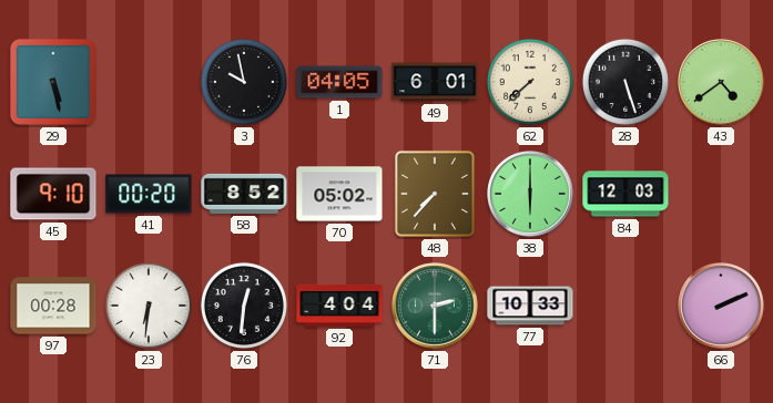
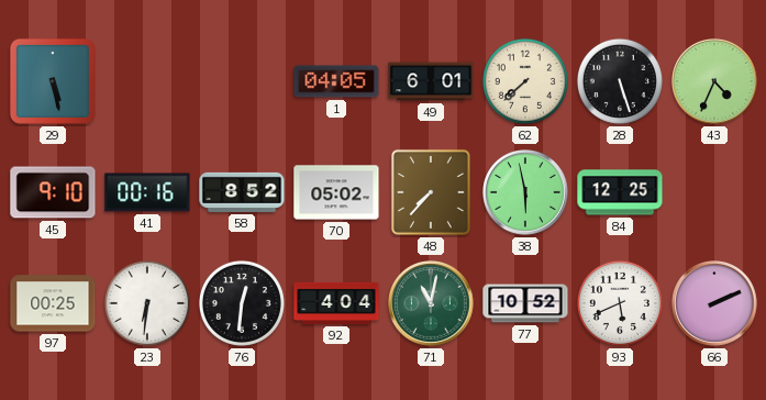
3: 9:58 -> none (244, 82)
43: 4:39 -> 4:34 (714, 81)
41: 00:20 -> 00:16 (147, 192)
38: 6:00 -> 5:58 (525, 192)
84: 12:03 -> 12:25 (620, 192)
97: 00:28 -> 00:25 (53, 303)
71: 2:30 -> 11:02 (431, 303)
77: 10:33 -> 10:52 (525, 303)
93: none -> 5:41 (620, 303)
